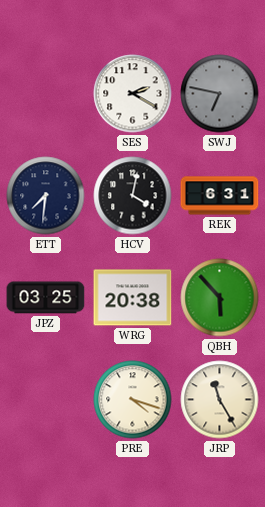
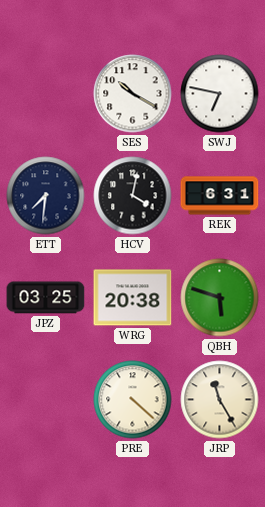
SES: 2:20 -> 10:20 (133, 94)
SWJ dial: grey -> white (220, 94)
QBH: 5:53 -> 5:48 (220, 298)
PRE: 4:18 -> 4:22 (133, 400)
